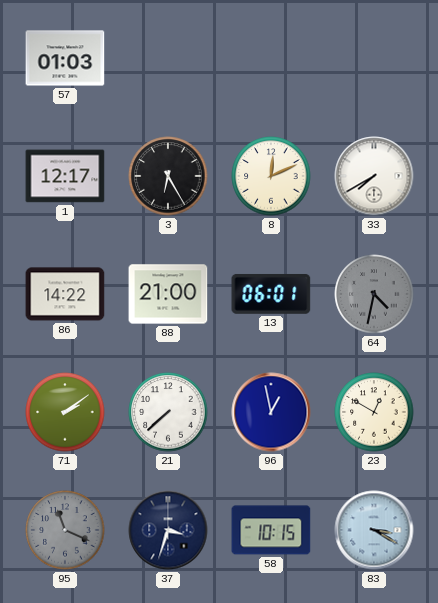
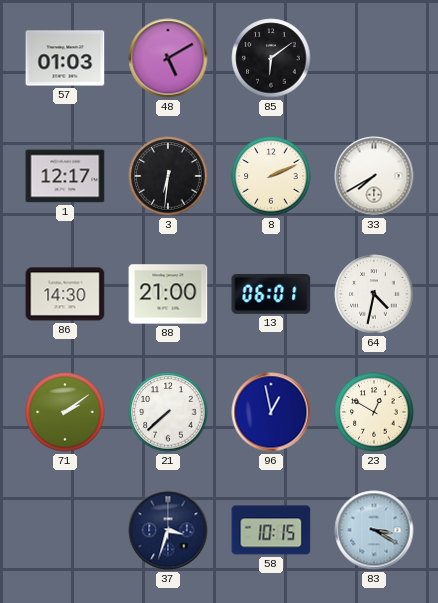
48: none -> 5:10 (168, 58)
85: none -> 6:09 (271, 58)
3: 6:25 -> 6:31 (168, 176)
8: 12:11 -> 2:11 (271, 176)
86: 14:22 -> 14:30 (65, 294)
64 dial: grey -> white (374, 294)
95: 11:19 -> none (65, 530)
